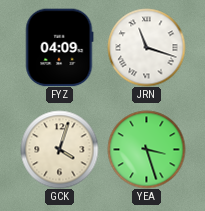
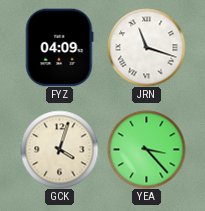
YEA: 3:27 -> 3:23 (146, 149)
